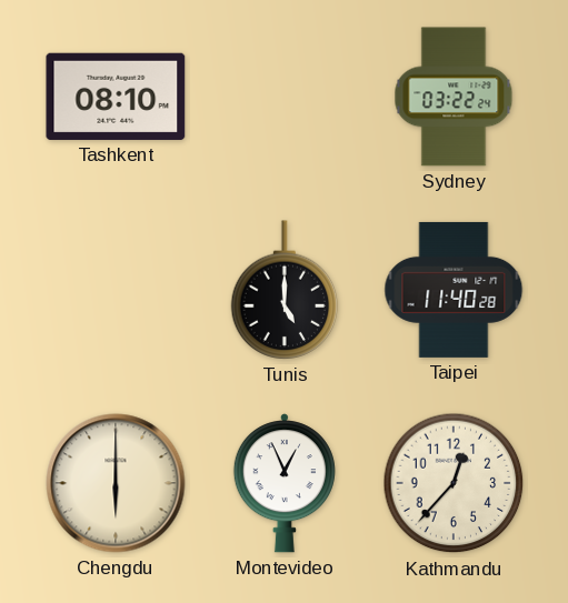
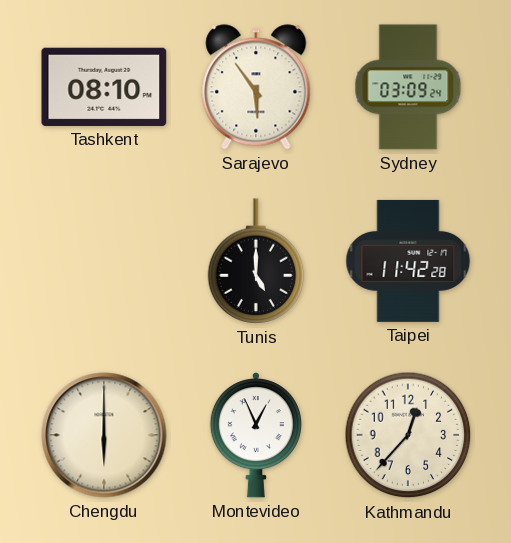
Sarajevo: none -> 5:54 (256, 87)
Sydney: 03:22 -> 03:09 (408, 87)
Taipei: 11:40 -> 11:42 (408, 261)
